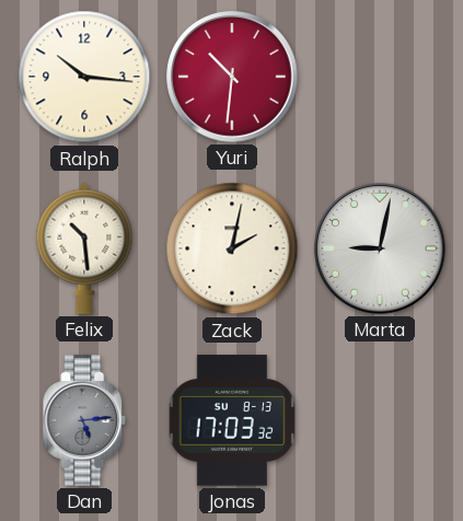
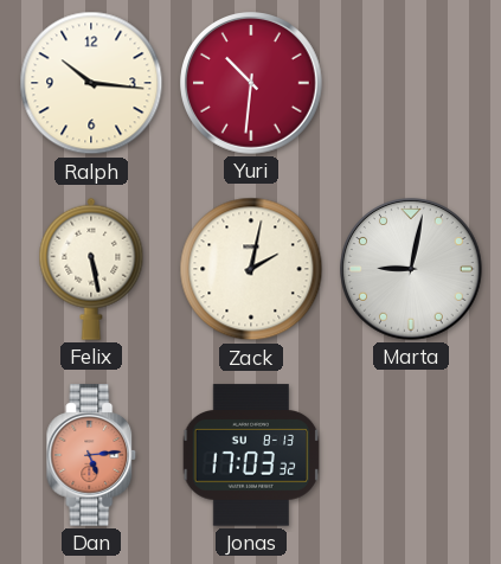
Felix: 10:29 -> 5:28 (91, 269)
Dan dial: grey -> salmon (91, 455)
